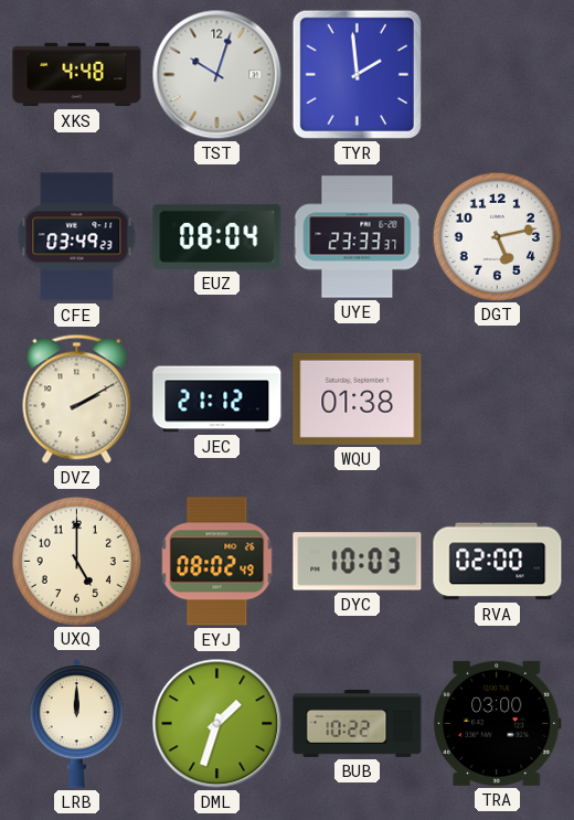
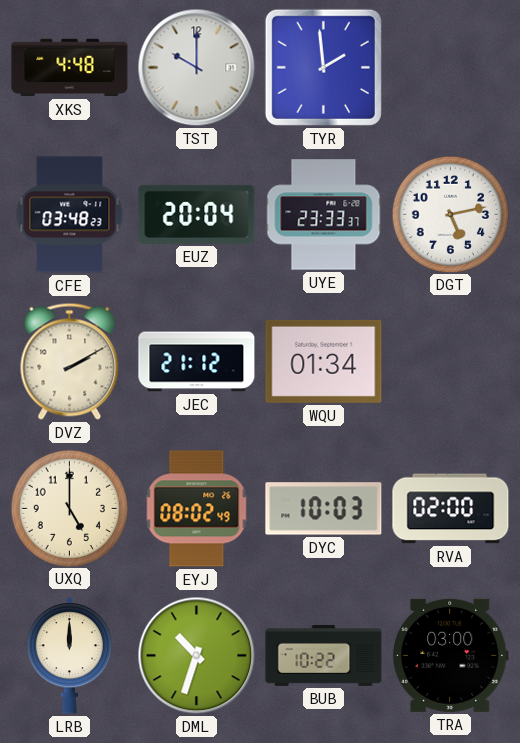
TST: 10:03 -> 10:00 (197, 68)
CFE: 03:49 -> 03:48 (70, 215)
EUZ: 08:04 -> 20:04 (197, 214)
WQU: 01:38 -> 01:34 (324, 361)
DML: 1:33 -> 10:33 (197, 656)
